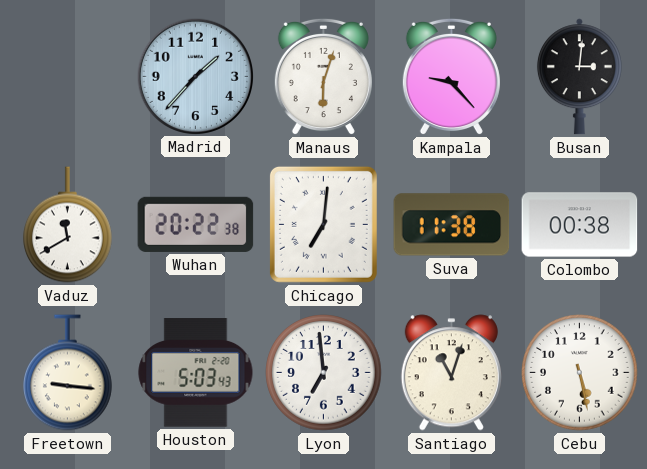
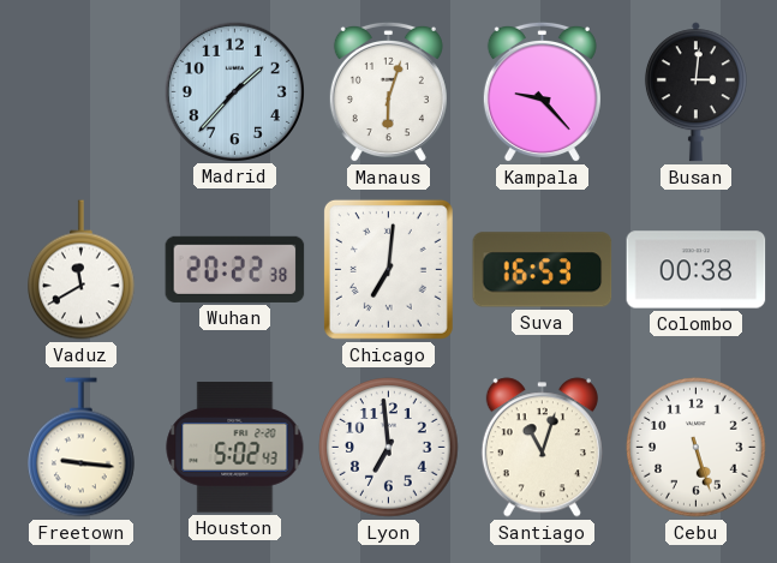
Suva: 11:38 -> 16:53 (543, 270)
Houston: 5:03 -> 5:02 (235, 448)
Cebu: 5:28 -> 5:27 (697, 448)
